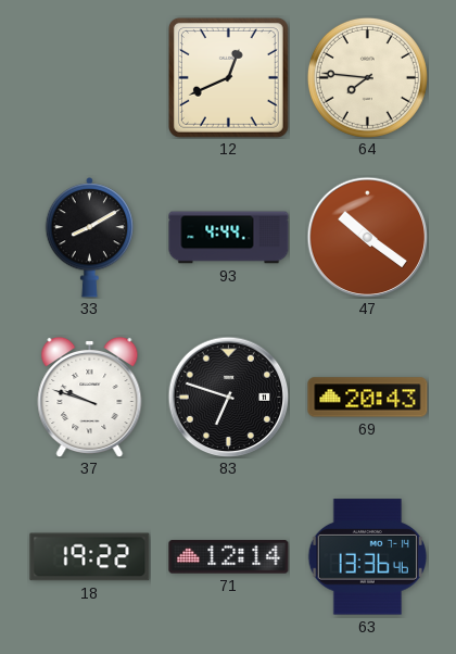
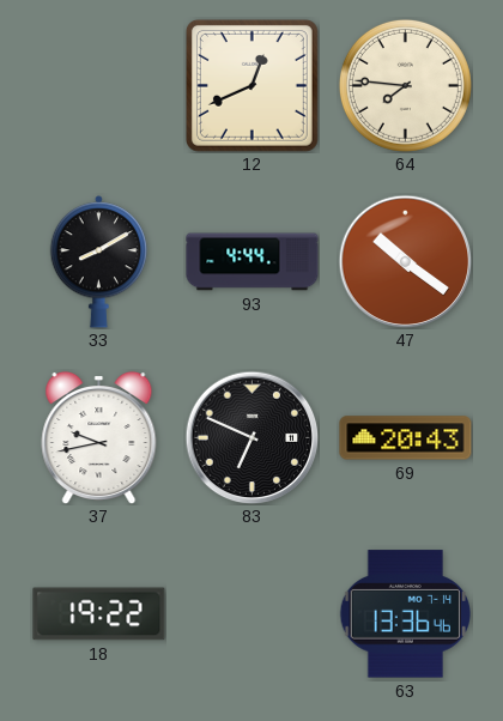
37: 9:48 -> 9:43 (99, 437)
83: 6:48 -> 6:49 (251, 437)
71: 12:14 -> none (229, 557)
